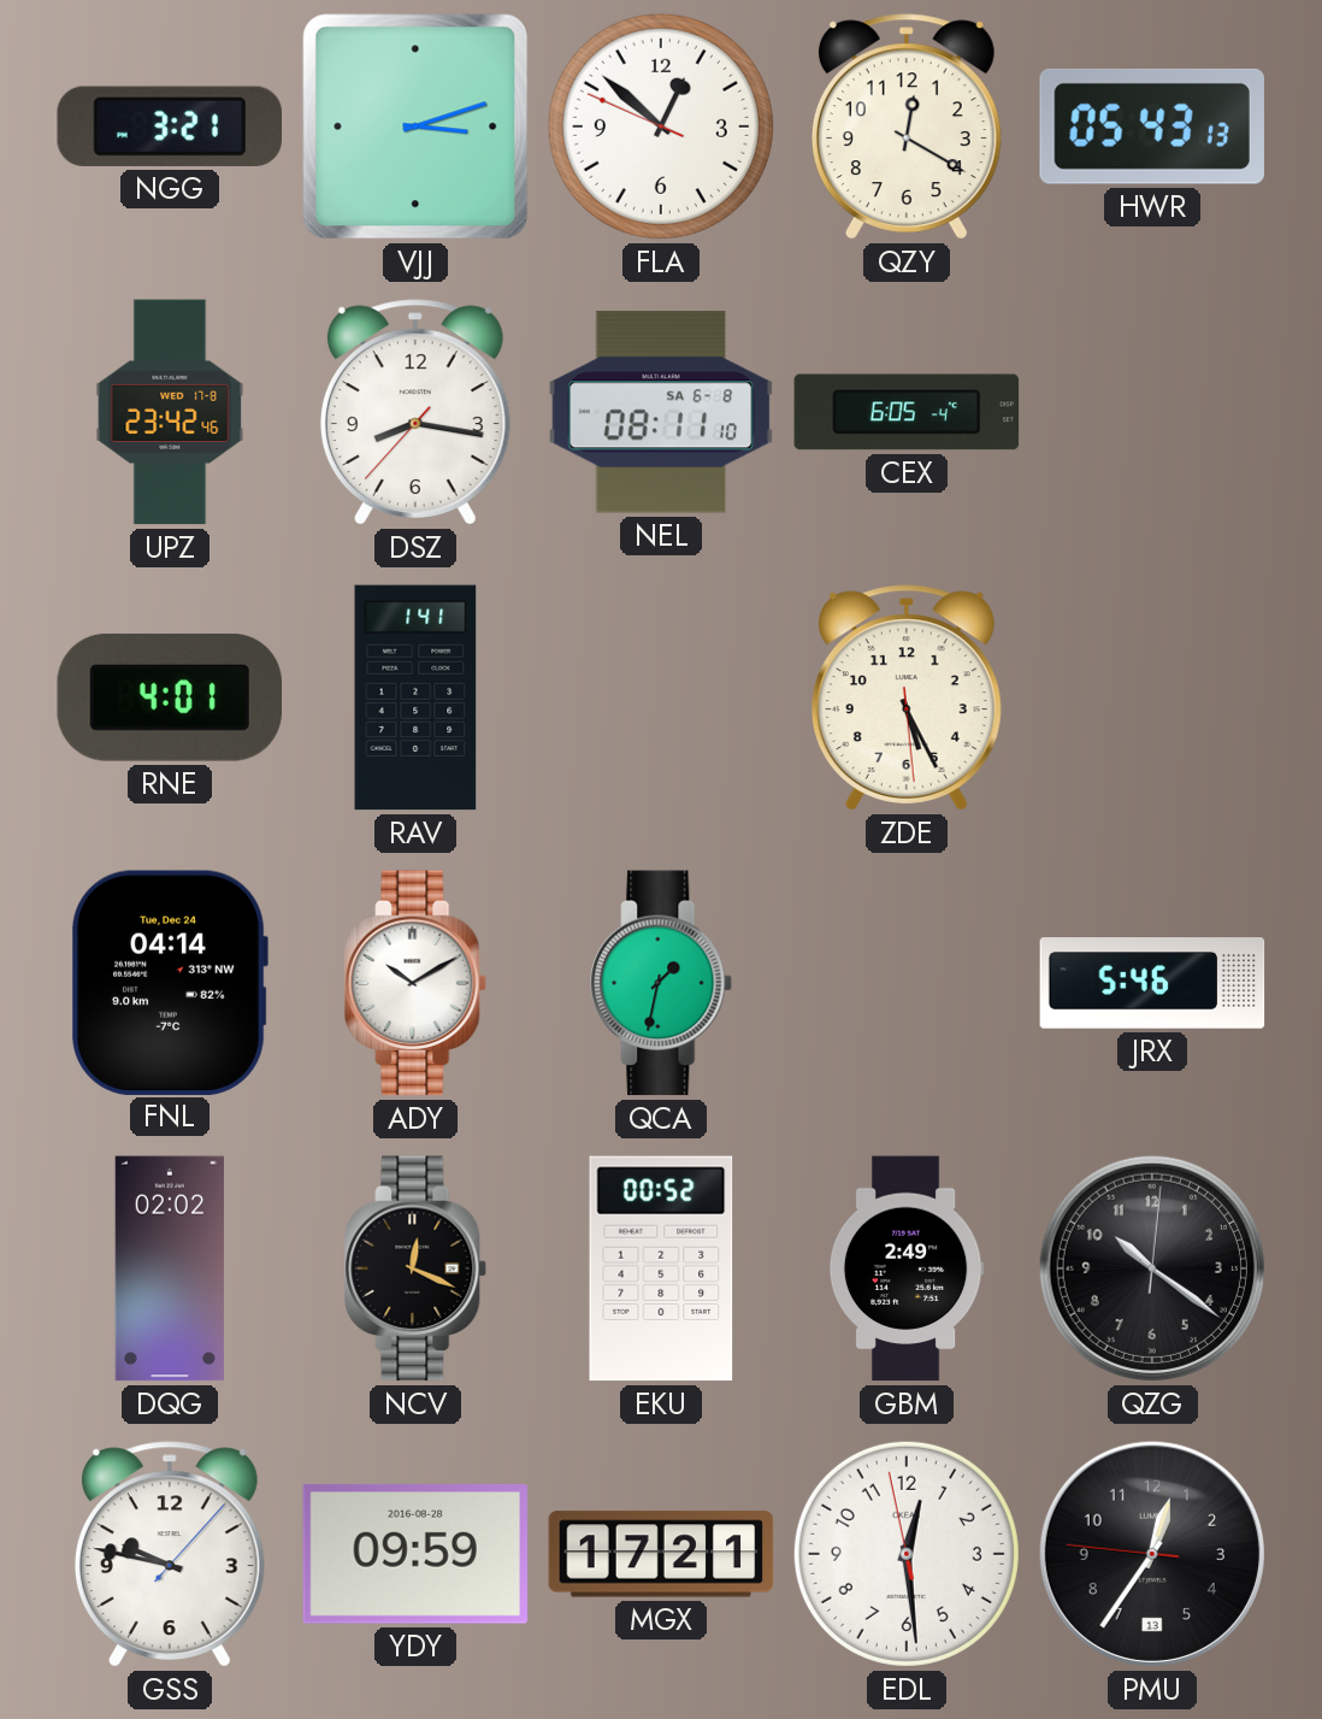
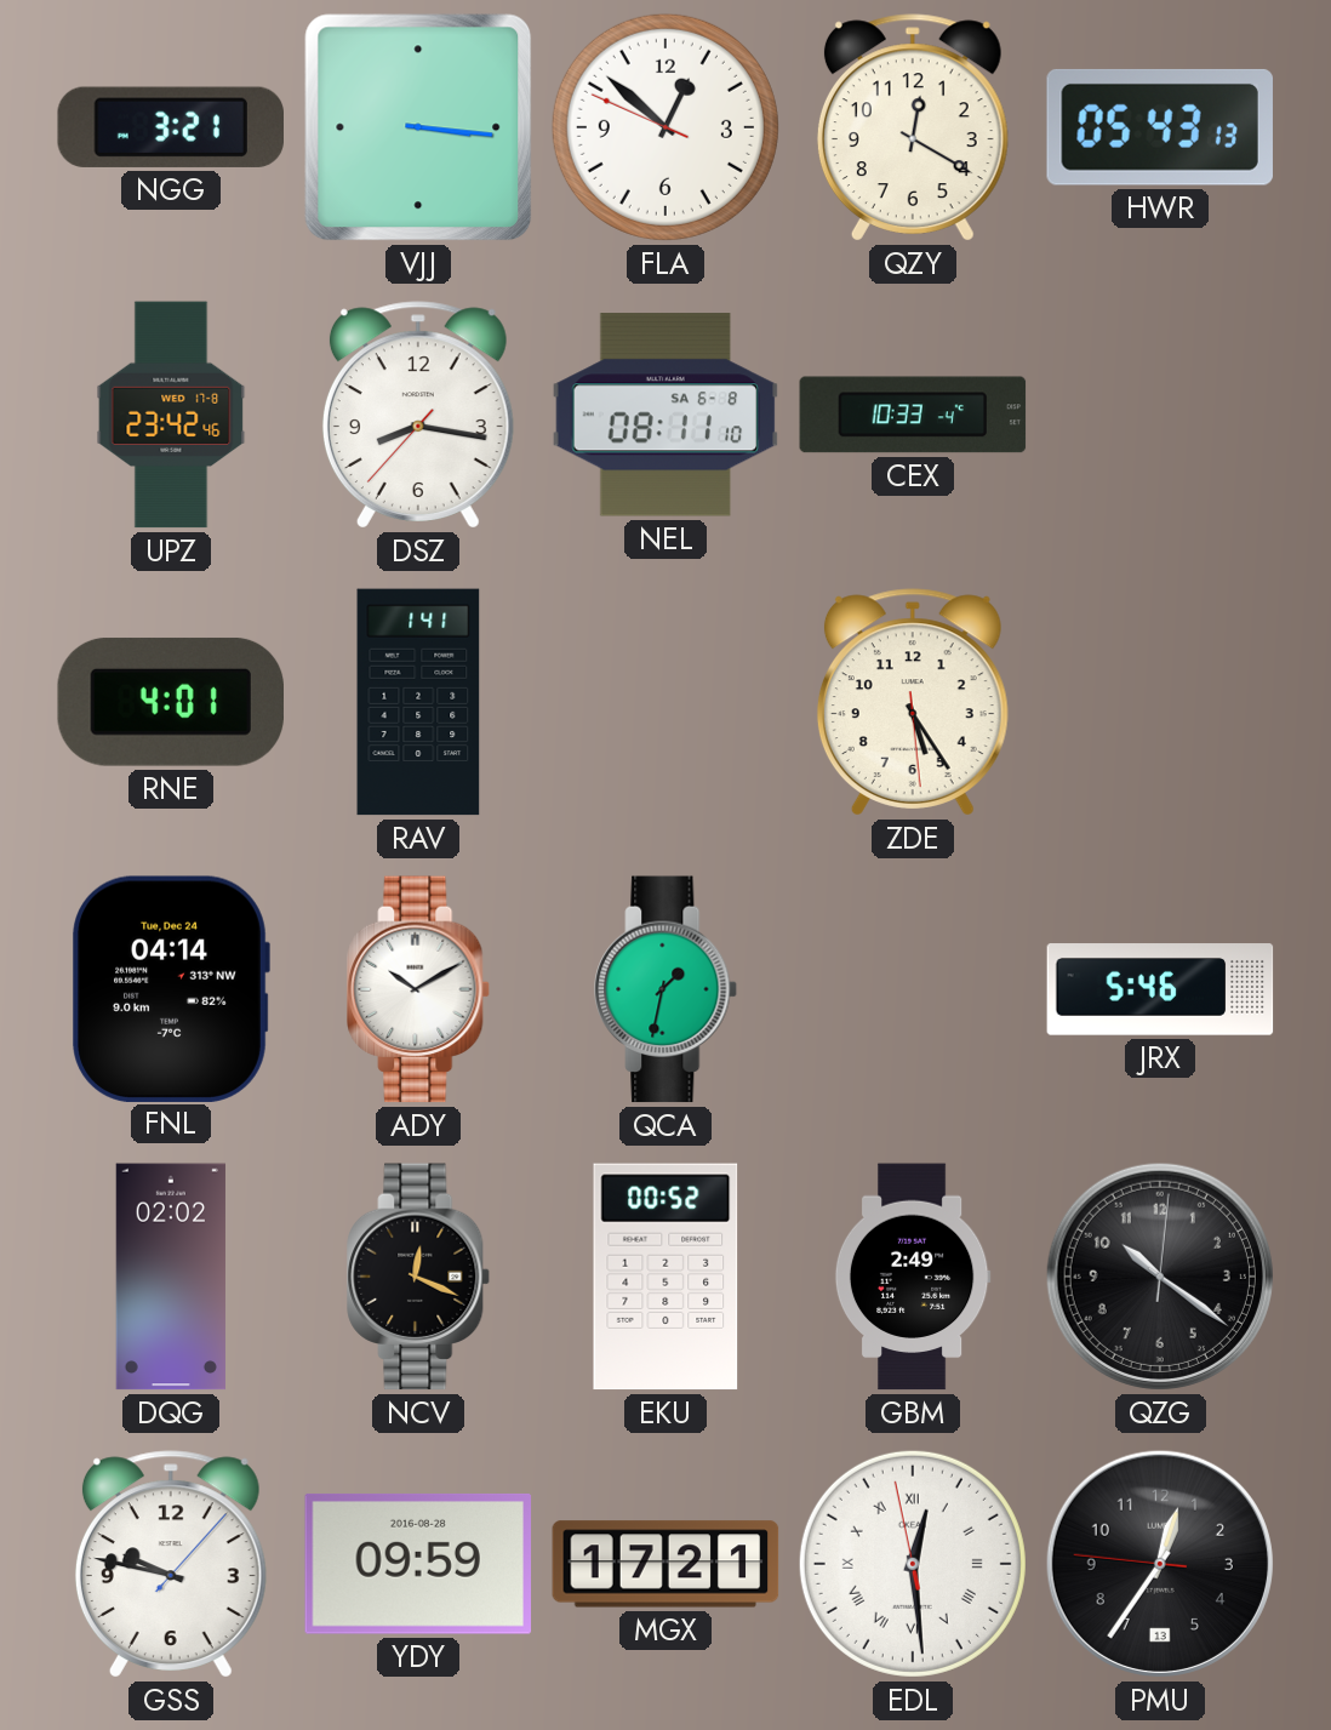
VJJ: 3:12 -> 3:16 (418, 127)
CEX: 6:05 -> 10:33 (913, 415)
ZDE: 5:25 -> 5:24 (913, 702)
EDL numerals: Arabic -> Roman (913, 1564)
